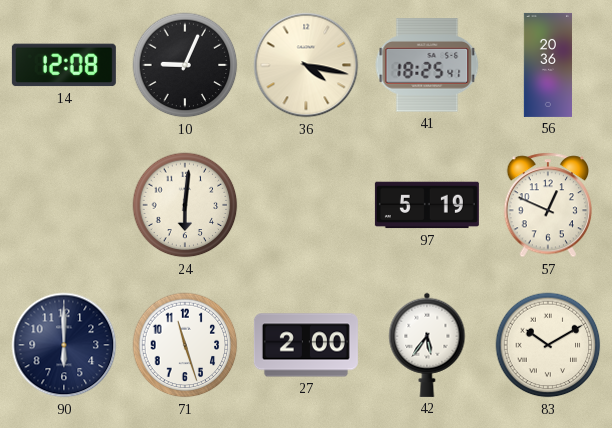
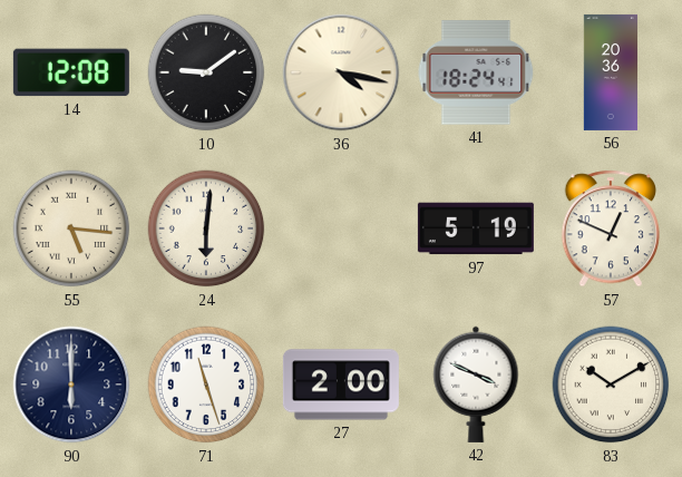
10: 9:04 -> 9:09 (206, 72)
41: 18:25 -> 18:24 (476, 72)
55: none -> 5:16 (71, 228)
42: 5:36 -> 3:49 (476, 384)
